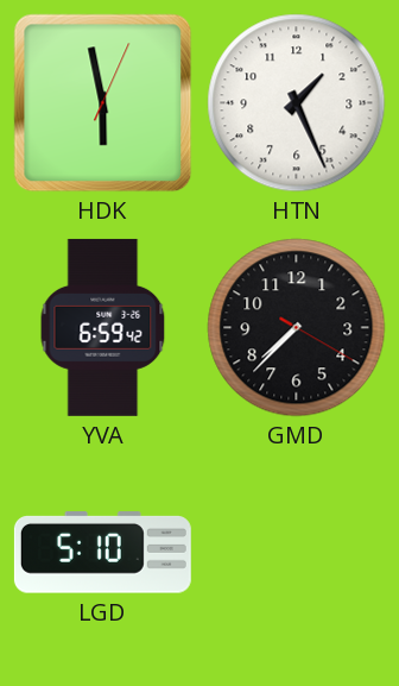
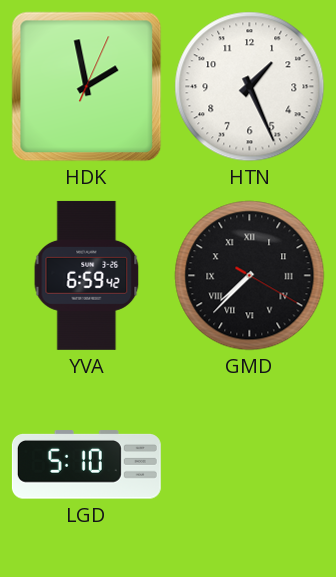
HDK: 5:58 -> 1:58 (87, 87)
GMD numerals: Arabic -> Roman (250, 276)
